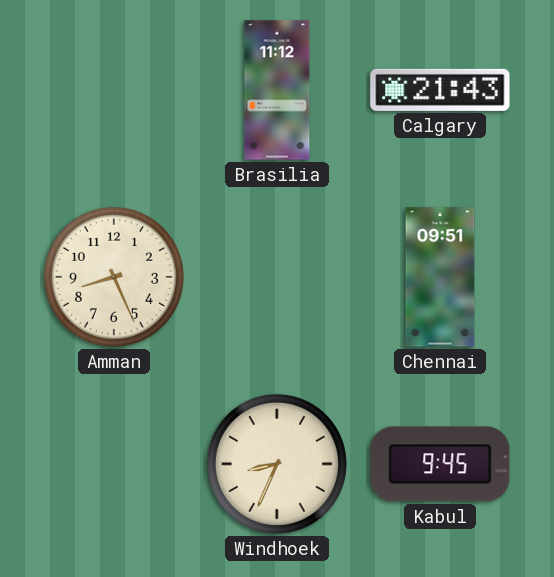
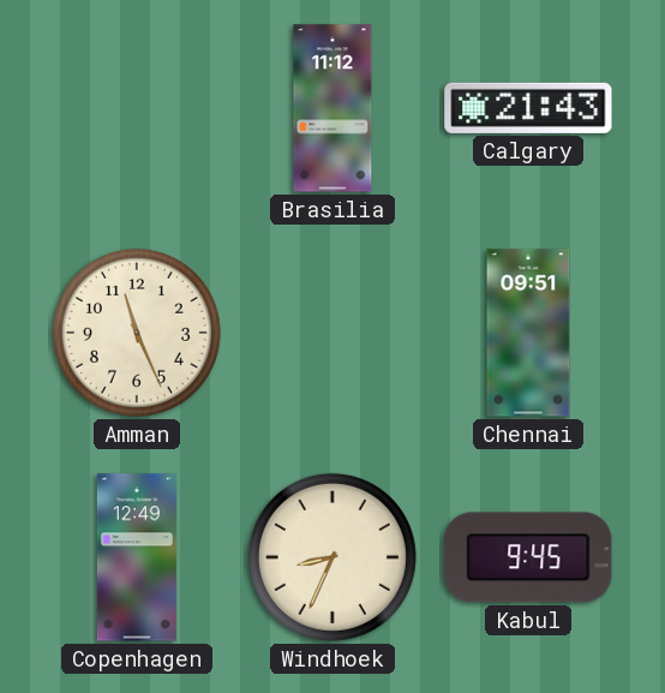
Amman: 8:26 -> 11:26 (137, 333)
Copenhagen: none -> 12:49 (137, 557)
